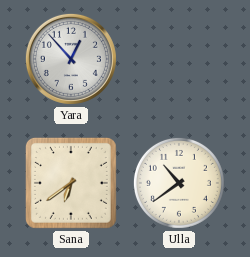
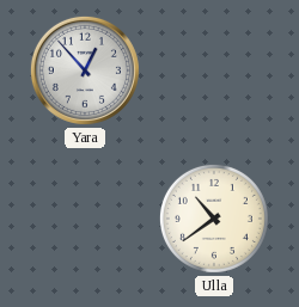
Sana: 6:39 -> none (71, 183)
